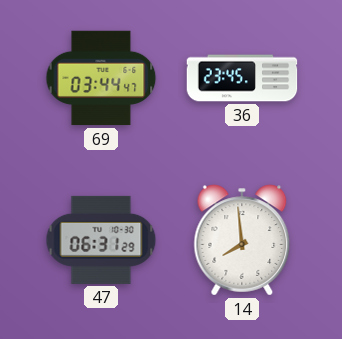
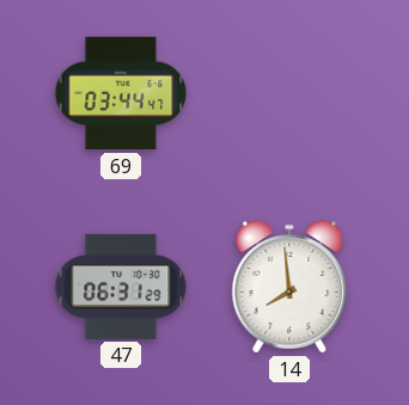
36: 23:45 -> none (242, 78)
